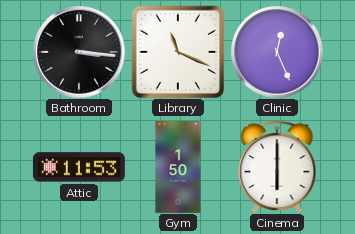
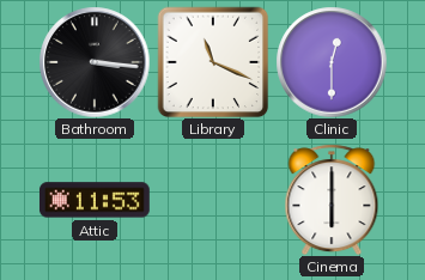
Clinic: 12:26 -> 12:30 (332, 62)
Gym: 1:50 -> none (178, 168)
